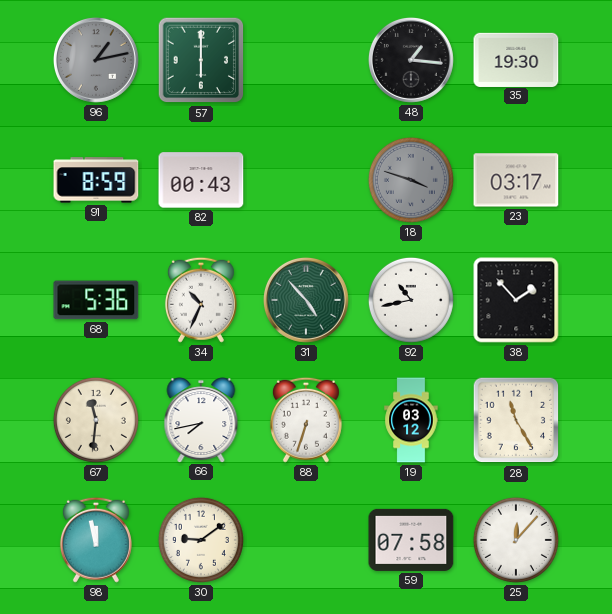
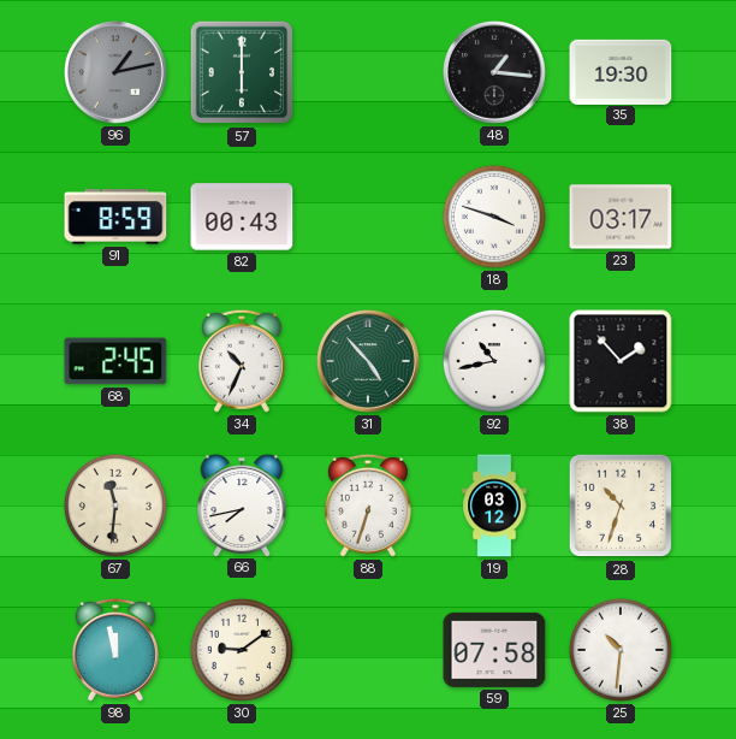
18 dial: grey -> white (494, 217)
68: 5:36 -> 2:45 (115, 361)
28: 11:25 -> 10:33 (621, 506)
25: 12:07 -> 10:31 (621, 650)
